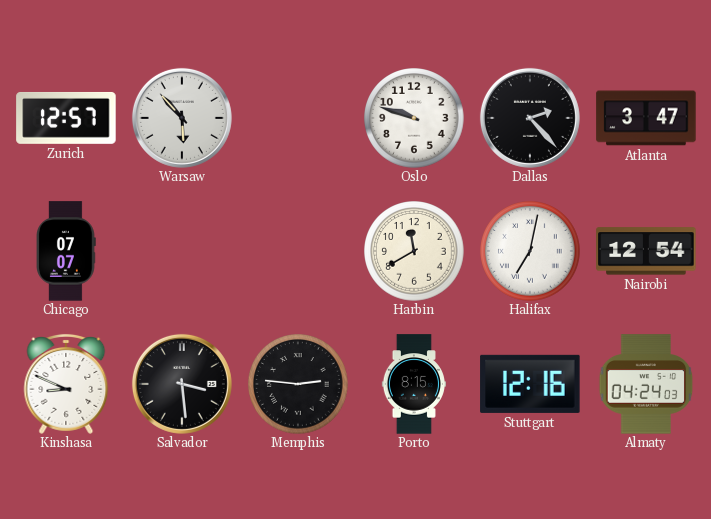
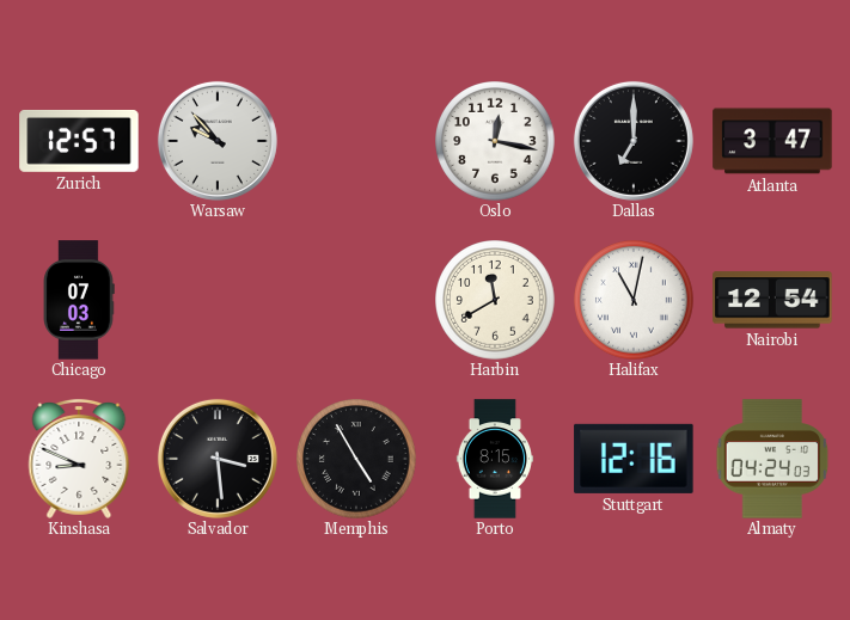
Warsaw: 5:53 -> 9:53 (218, 141)
Oslo: 9:48 -> 12:17 (495, 141)
Dallas: 2:23 -> 7:00 (634, 141)
Chicago: 07:07 -> 07:03 (79, 300)
Halifax: 7:02 -> 11:02 (634, 300)
Memphis: 2:46 -> 4:55 (356, 459)
